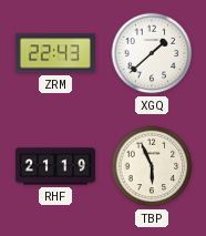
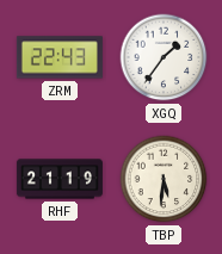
XGQ: 1:38 -> 1:36 (164, 57)
TBP: 5:56 -> 5:31 (164, 179)
